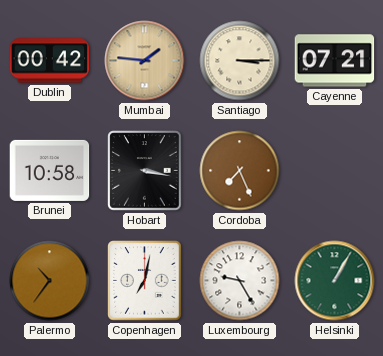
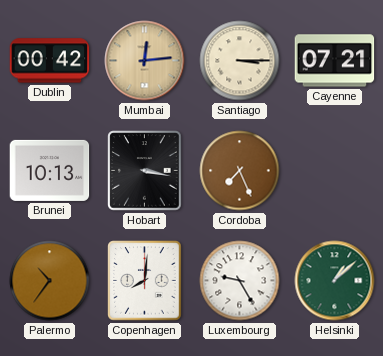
Mumbai: 1:46 -> 12:14 (145, 61)
Brunei: 10:58 -> 10:13 (50, 170)
Copenhagen: 7:02 -> 8:01 (145, 281)
Helsinki: 1:05 -> 1:08 (335, 281)
